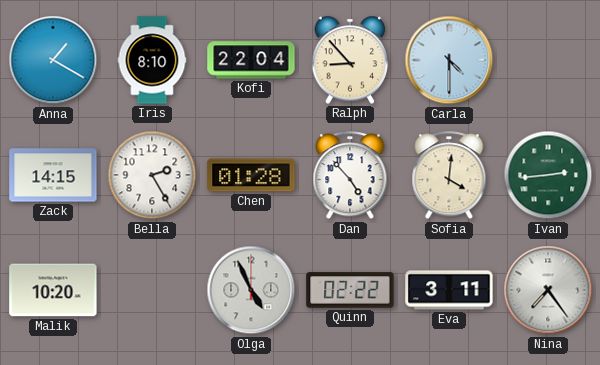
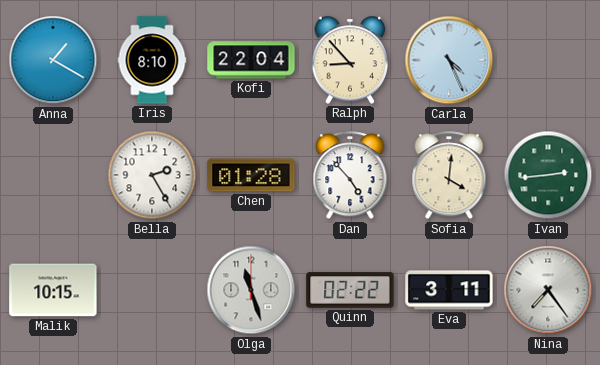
Carla: 4:30 -> 4:26 (449, 60)
Zack: 14:15 -> none (53, 175)
Malik: 10:20 -> 10:15 (53, 290)
Olga: 4:56 -> 11:27 (251, 290)
